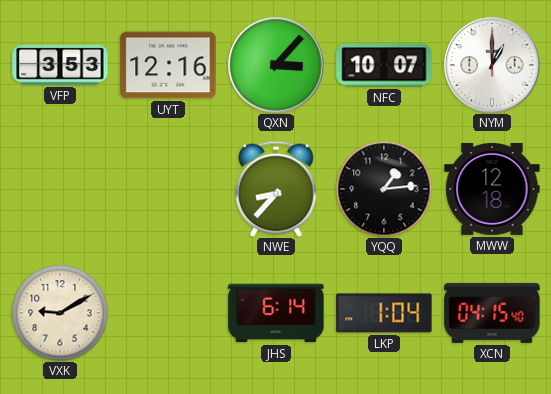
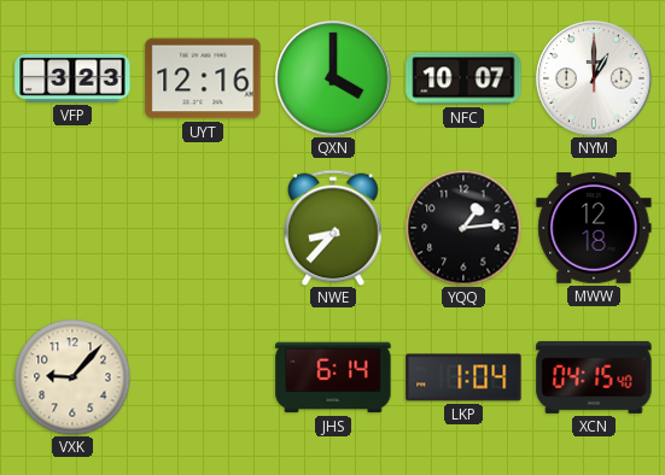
VFP: 3:53 -> 3:23 (72, 78)
QXN: 3:07 -> 4:00 (333, 78)
VXK: 9:10 -> 9:07 (72, 377)
